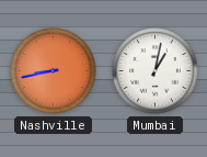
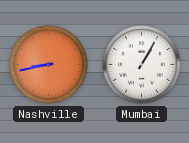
Mumbai: 1:02 -> 1:05 (142, 65)
